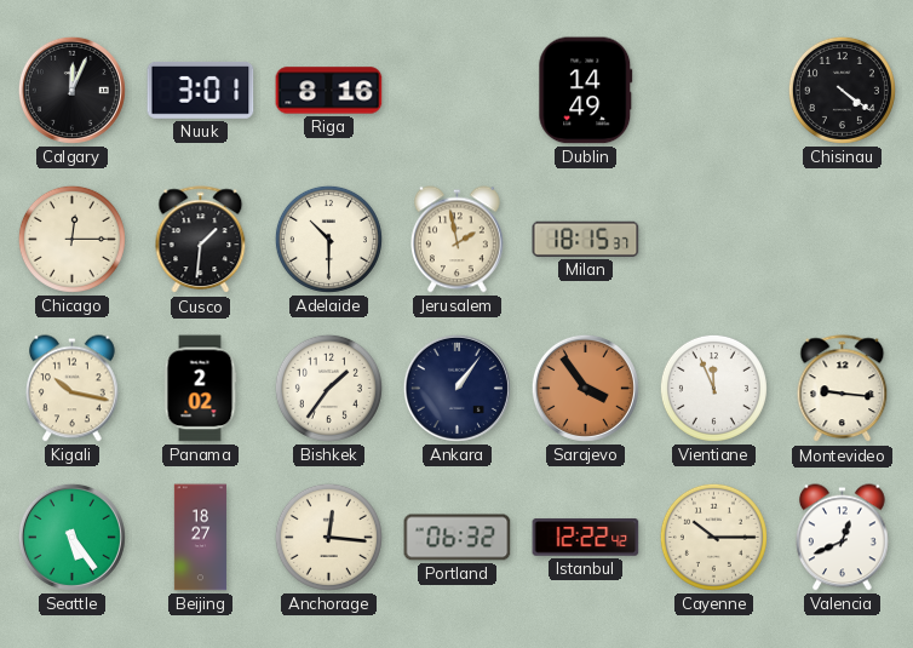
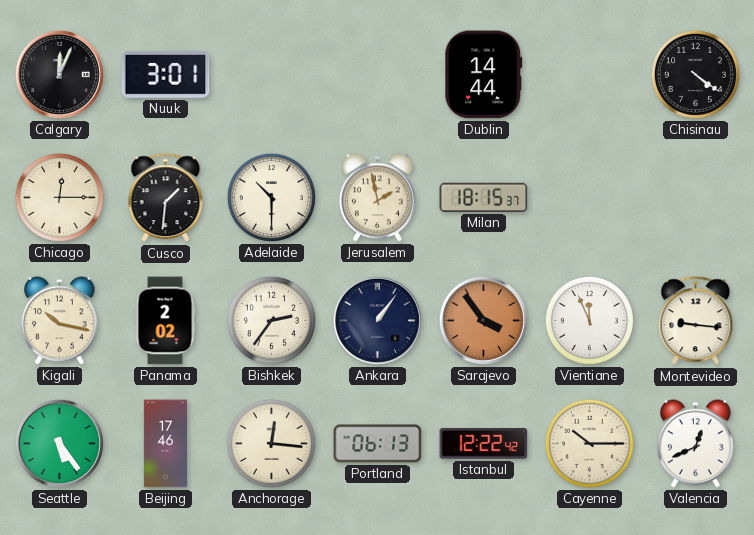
Riga: 8:16 -> none (329, 91)
Dublin: 14:49 -> 14:44 (484, 75)
Bishkek: 1:36 -> 2:36 (271, 320)
Beijing: 18:27 -> 17:46 (165, 444)
Portland: 06:32 -> 06:13 (378, 444)
